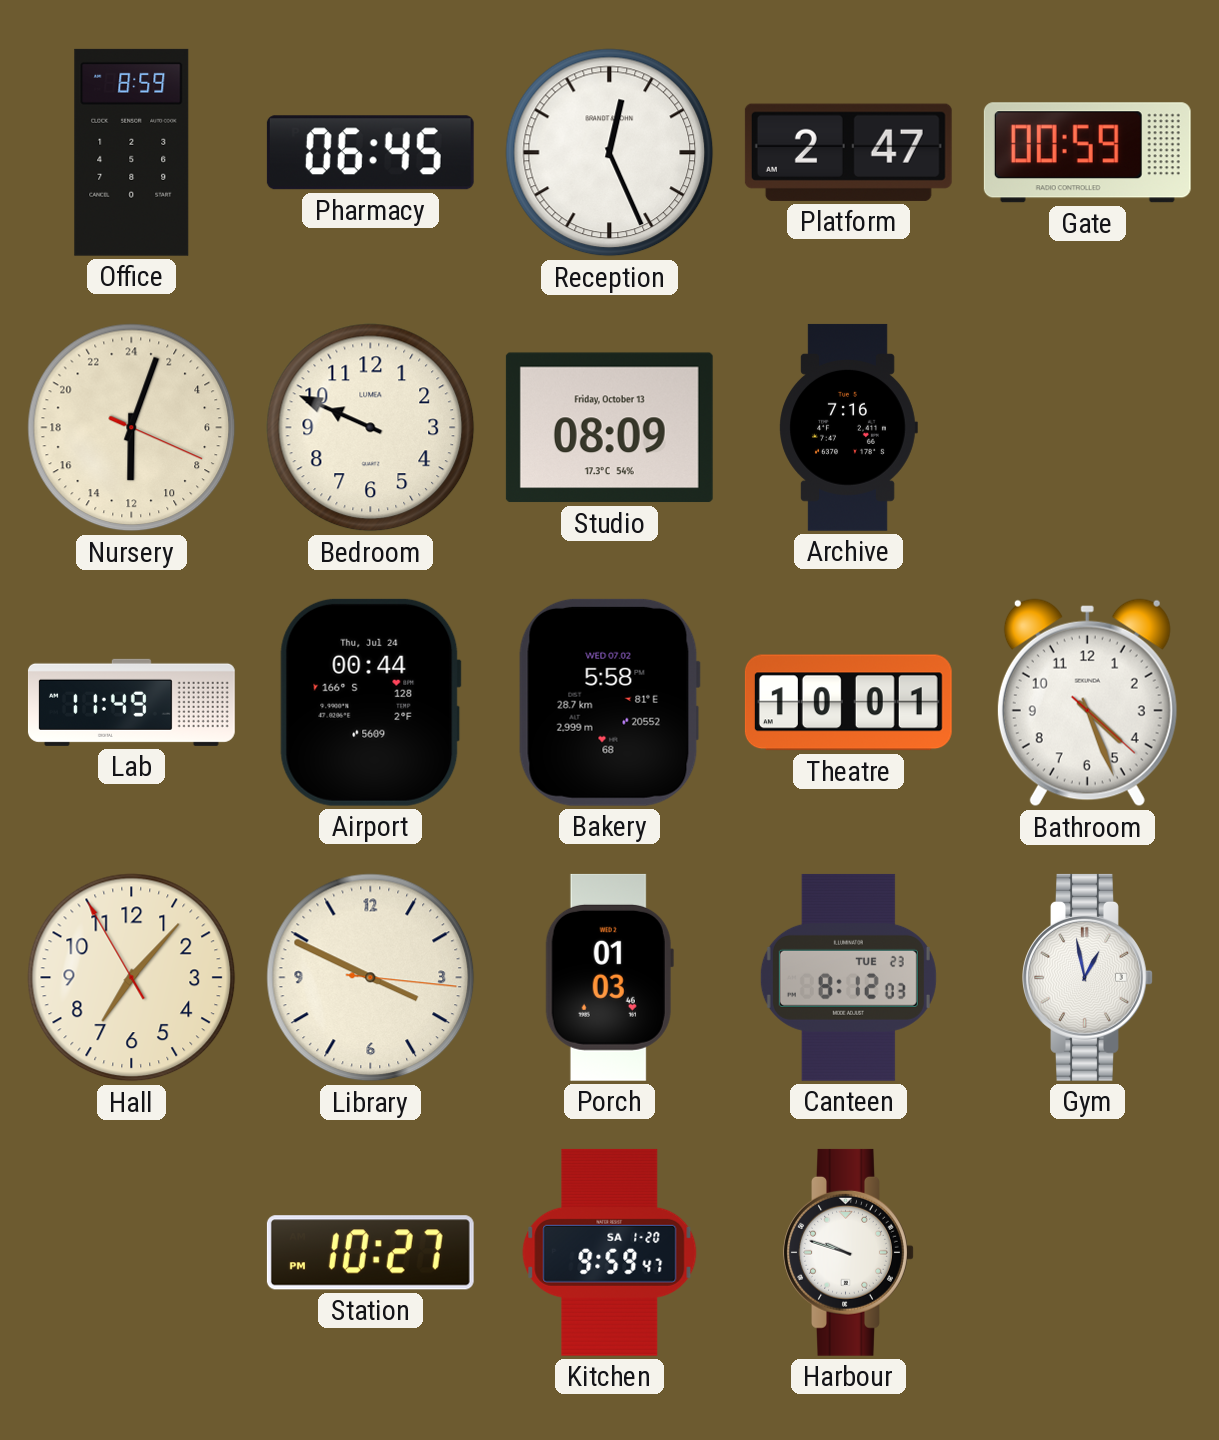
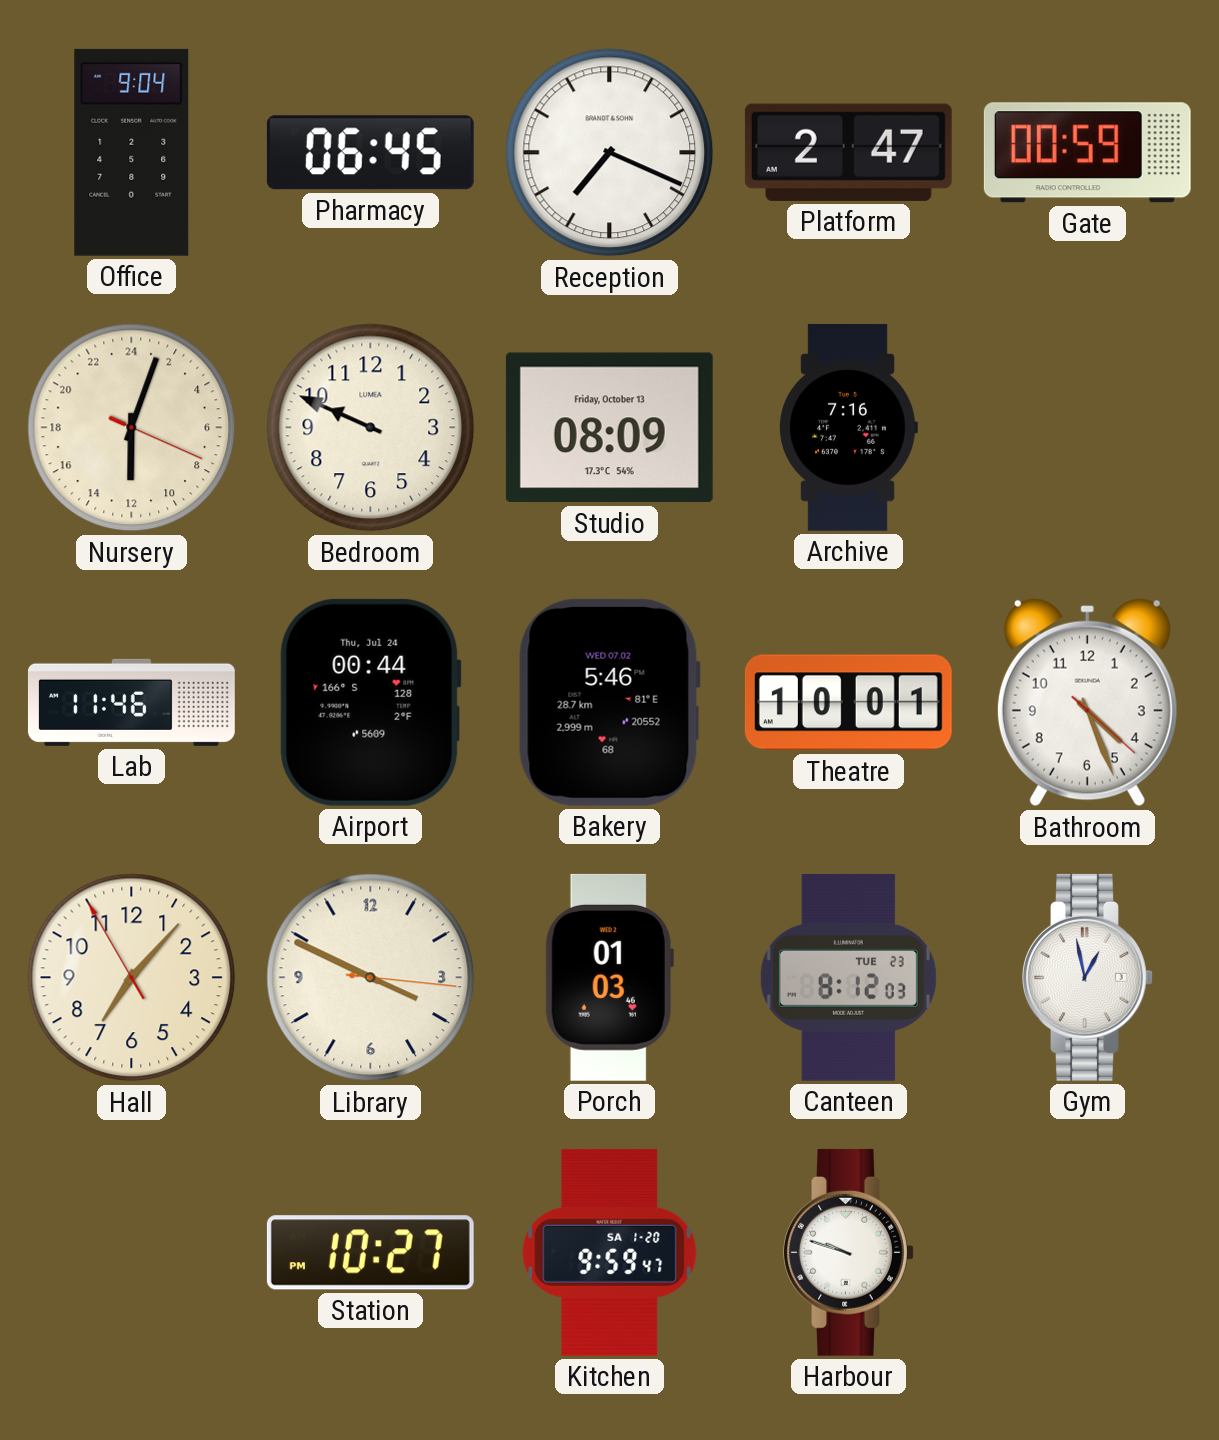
Office: 8:59 -> 9:04 (132, 152)
Reception: 12:26 -> 7:19 (610, 153)
Lab: 11:49 -> 11:46 (131, 702)
Bakery: 5:58 -> 5:46 (609, 702)
